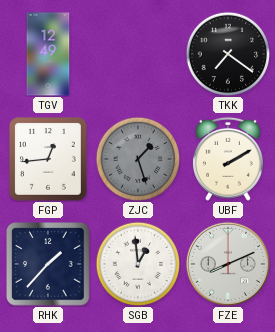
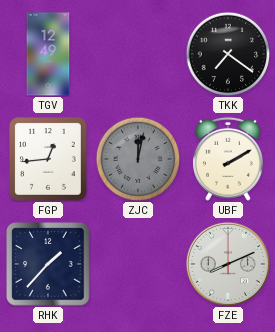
ZJC: 1:27 -> 12:02 (138, 159)
SGB: 12:59 -> none (138, 264)
